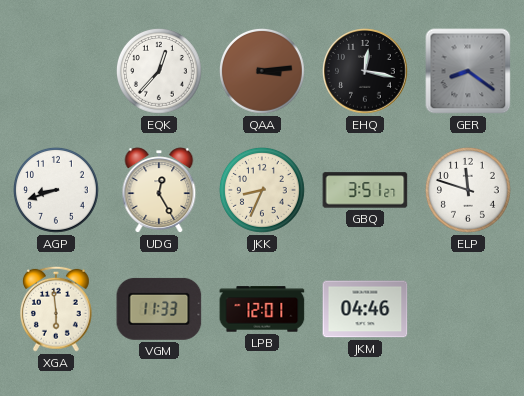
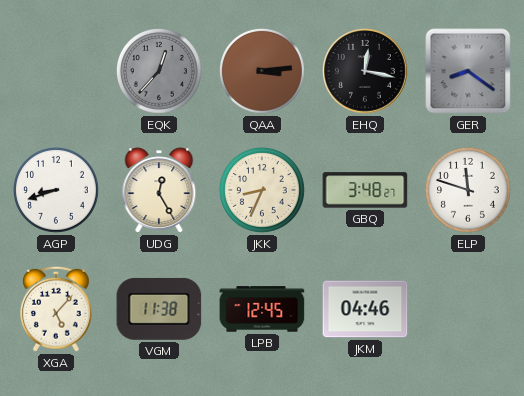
EQK dial: white -> grey (160, 72)
GBQ: 3:51 -> 3:48 (365, 190)
XGA: 5:59 -> 5:07 (57, 309)
VGM: 11:33 -> 11:38 (159, 309)
LPB: 12:01 -> 12:45 (262, 309)
